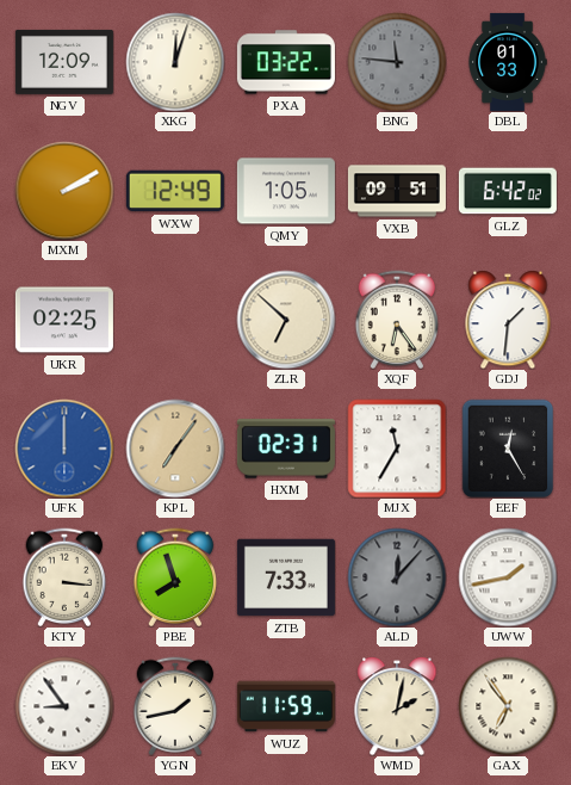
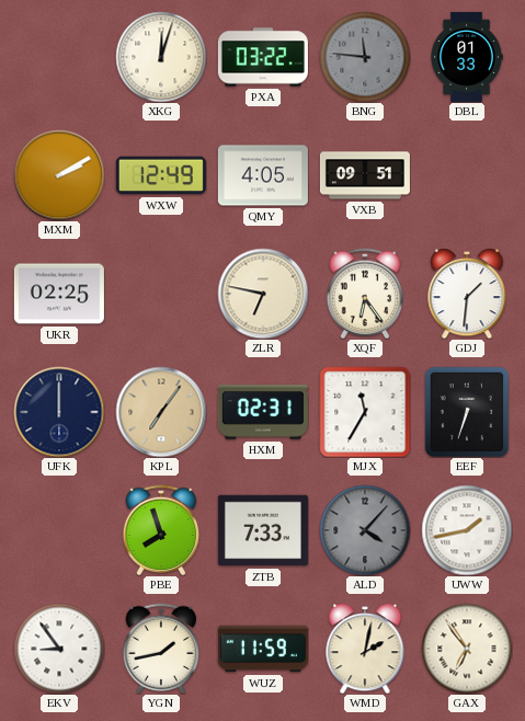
NGV: 12:09 -> none (64, 62)
QMY: 1:05 -> 4:05 (263, 175)
GLZ: 6:42 -> none (508, 191)
ZLR: 6:52 -> 6:47 (263, 294)
UFK dial: blue -> navy (59, 412)
EEF: 12:25 -> 6:33 (467, 412)
KTY: 3:16 -> none (64, 577)
ALD: 12:07 -> 4:07 (365, 530)
